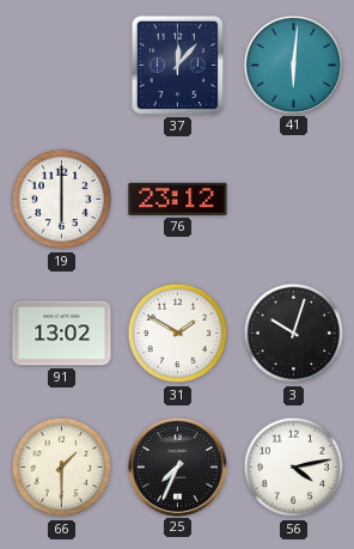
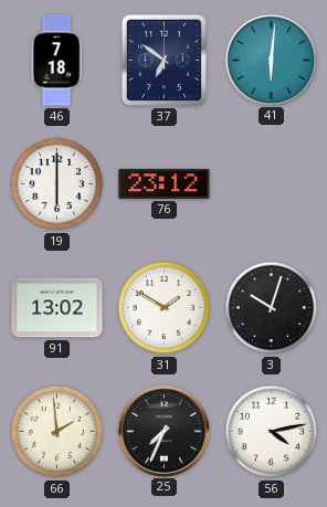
46: none -> 7:18 (56, 61)
37: 12:07 -> 6:51 (163, 60)
66: 1:30 -> 1:59 (57, 432)
